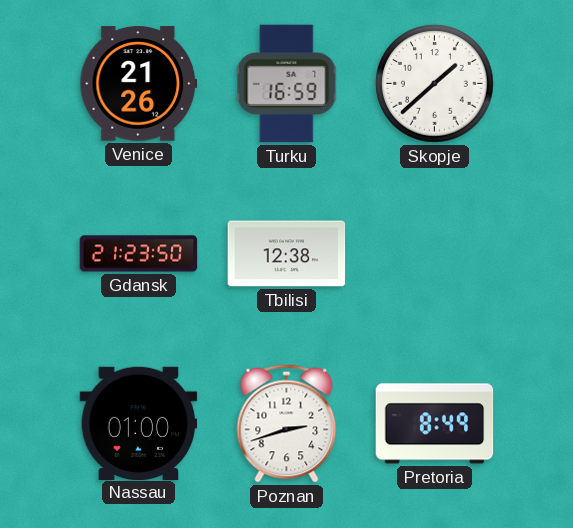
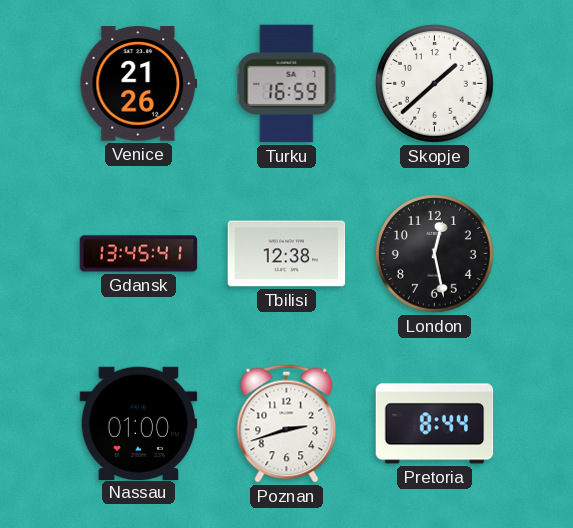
Gdansk: 21:23 -> 13:45 (139, 254)
London: none -> 12:28 (435, 254)
Pretoria: 8:49 -> 8:44 (435, 424)
